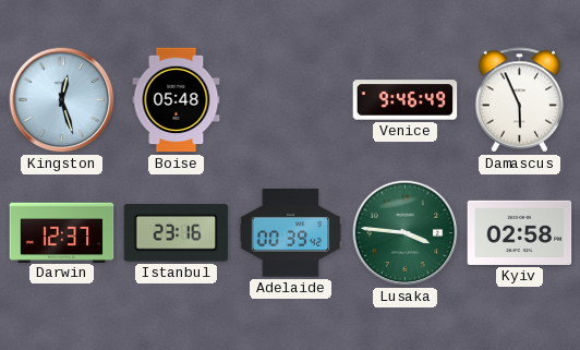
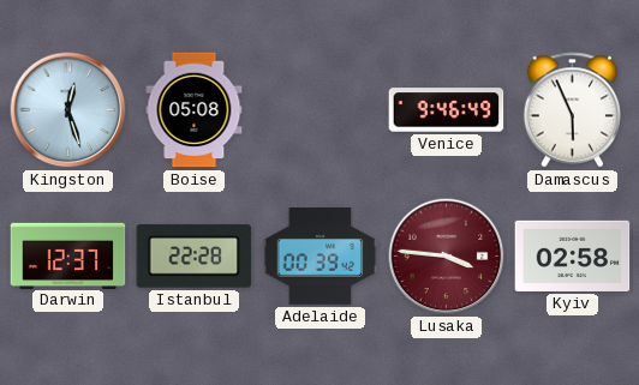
Boise: 05:48 -> 05:08 (195, 110)
Istanbul: 23:16 -> 22:28 (195, 257)
Lusaka dial: green -> burgundy (447, 257)
